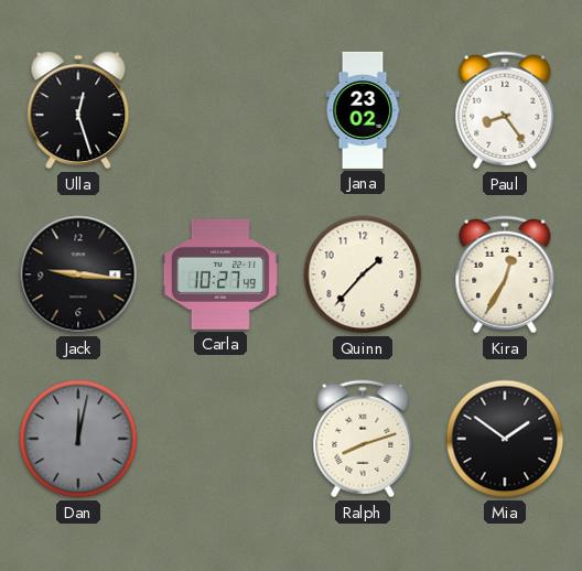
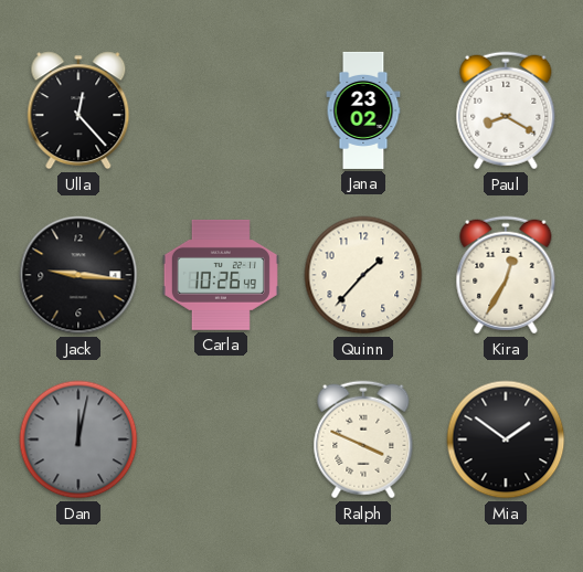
Ulla: 12:27 -> 12:23 (78, 110)
Paul: 8:24 -> 8:20 (506, 110)
Carla: 10:27 -> 10:26 (221, 275)
Ralph: 8:12 -> 3:49 (363, 439)
